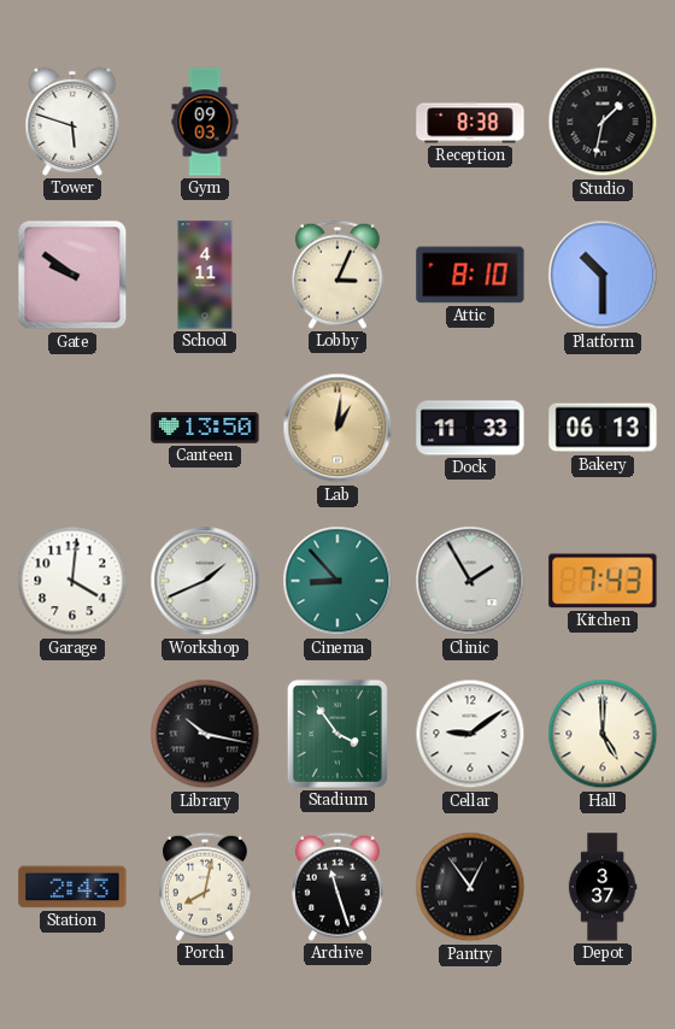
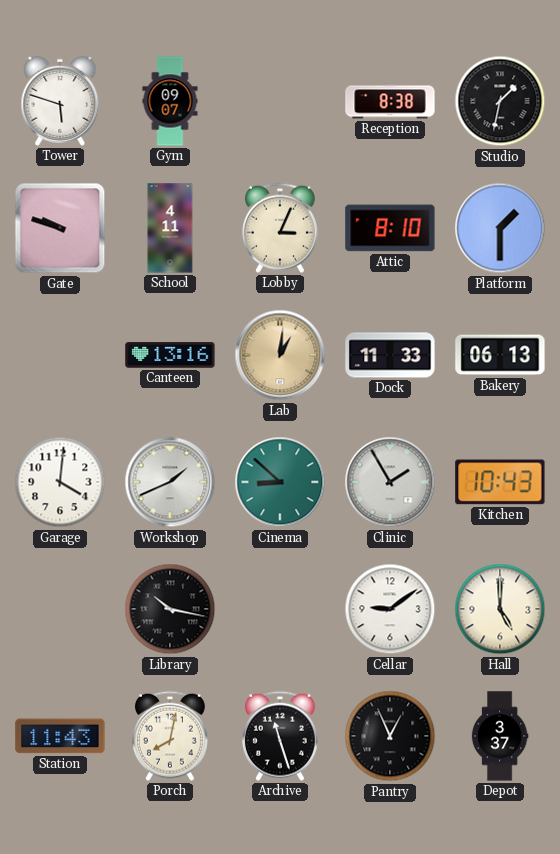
Gym: 09:03 -> 09:07 (170, 101)
Gate: 9:51 -> 9:48 (60, 228)
Platform: 10:30 -> 1:30 (500, 228)
Canteen: 13:50 -> 13:16 (170, 355)
Cinema: 8:53 -> 8:52 (280, 482)
Kitchen: 7:43 -> 10:43 (500, 482)
Stadium: 3:54 -> none (337, 734)
Station: 2:43 -> 11:43 (60, 736)
Pantry: 12:54 -> 12:56 (390, 736)
